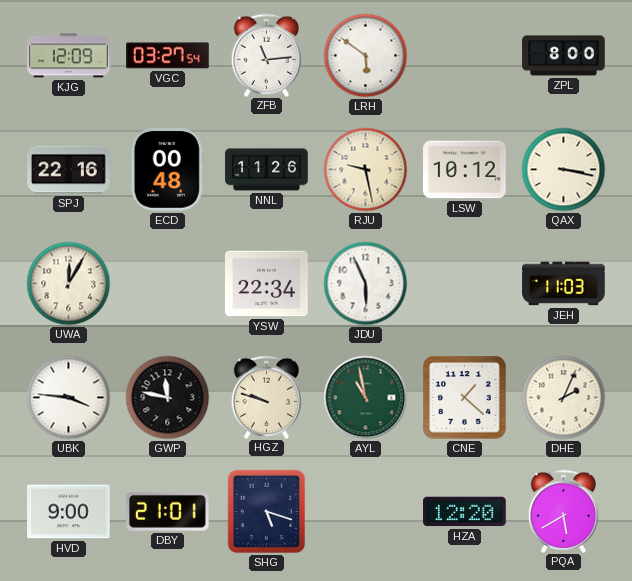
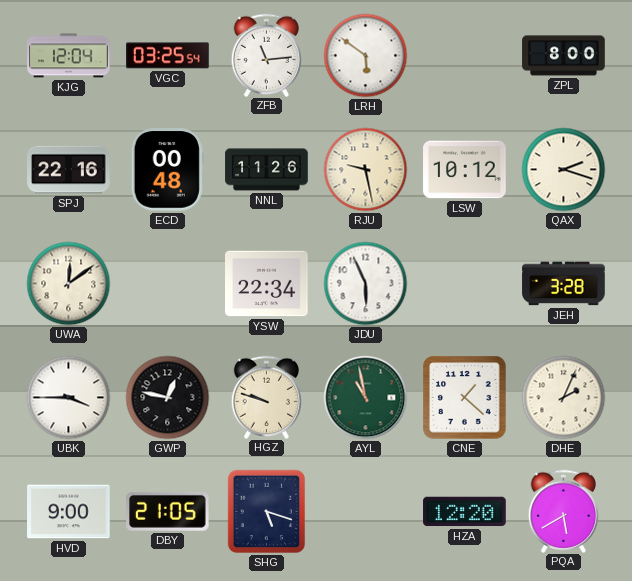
KJG: 12:09 -> 12:04 (69, 56)
VGC: 03:27 -> 03:25 (168, 56)
QAX: 3:17 -> 2:18 (564, 170)
UWA: 12:05 -> 12:09 (69, 284)
JEH: 11:03 -> 3:28 (564, 284)
UBK: 3:46 -> 3:45 (69, 398)
GWP: 11:47 -> 12:47 (168, 398)
DBY: 21:01 -> 21:05 (168, 511)
